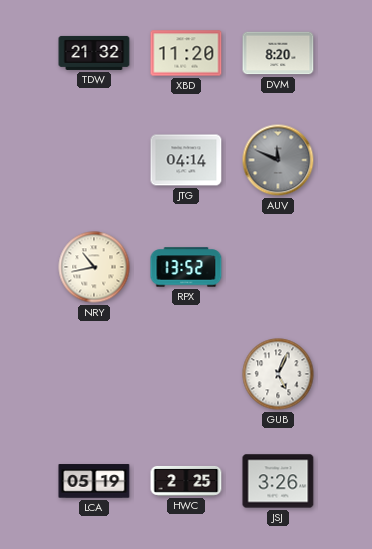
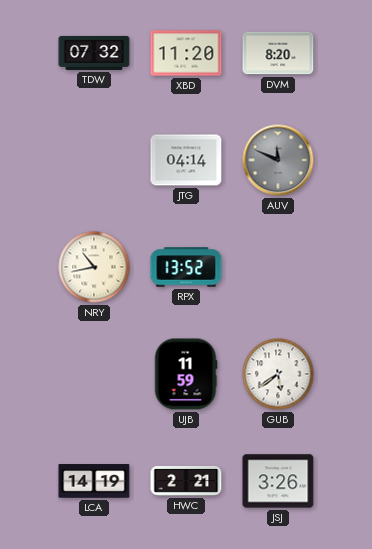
TDW: 21:32 -> 07:32 (94, 53)
UJB: none -> 11:59 (186, 374)
GUB: 5:04 -> 5:39 (278, 374)
LCA: 05:19 -> 14:19 (94, 481)
HWC: 2:25 -> 2:21 (186, 481)
